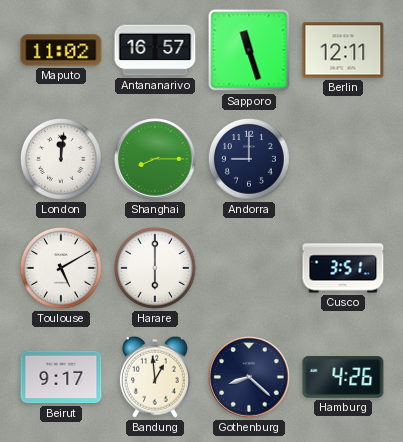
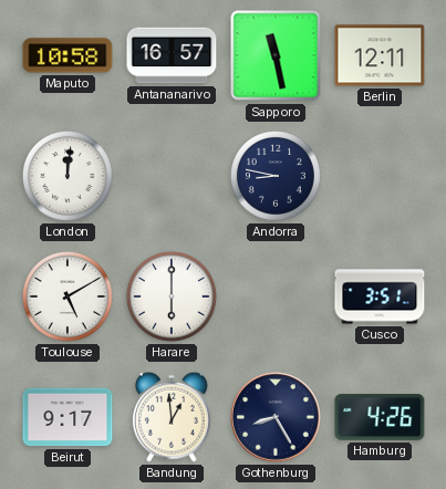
Maputo: 11:02 -> 10:58 (68, 55)
Sapporo: 11:27 -> 11:28 (276, 55)
Shanghai: 8:15 -> none (155, 159)
Andorra: 9:00 -> 8:47 (276, 176)
Gothenburg: 8:22 -> 8:25 (276, 417)
